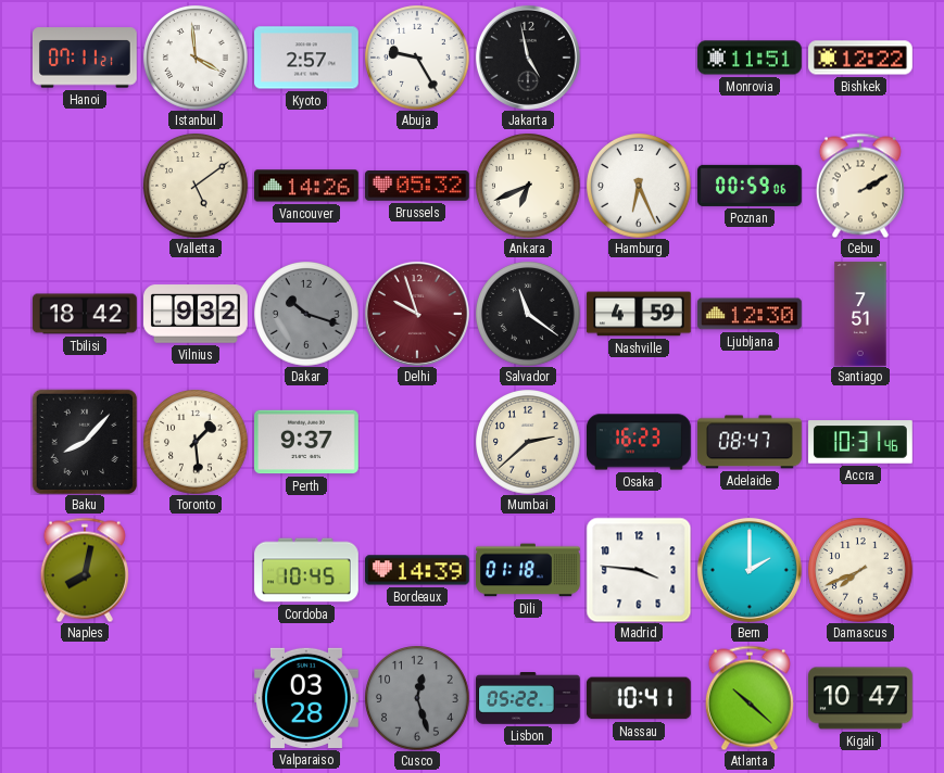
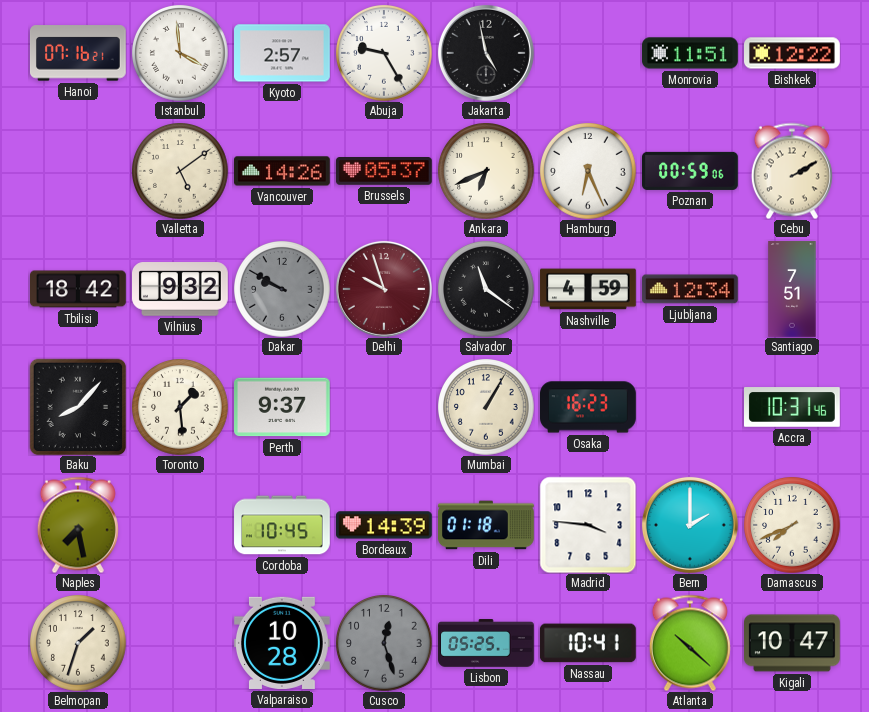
Hanoi: 07:11 -> 07:16 (79, 53)
Brussels: 05:32 -> 05:37 (384, 172)
Dakar: 10:18 -> 9:50 (282, 289)
Ljubljana: 12:30 -> 12:34 (690, 289)
Mumbai: 2:38 -> 1:05 (486, 407)
Adelaide: 08:47 -> none (751, 442)
Naples: 8:02 -> 7:28 (78, 525)
Belmopan: none -> 1:33 (78, 643)
Valparaiso: 03:28 -> 10:28 (283, 643)
Lisbon: 05:22 -> 05:25 (486, 643)
